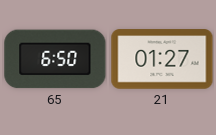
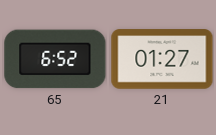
65: 6:50 -> 6:52 (55, 59)
